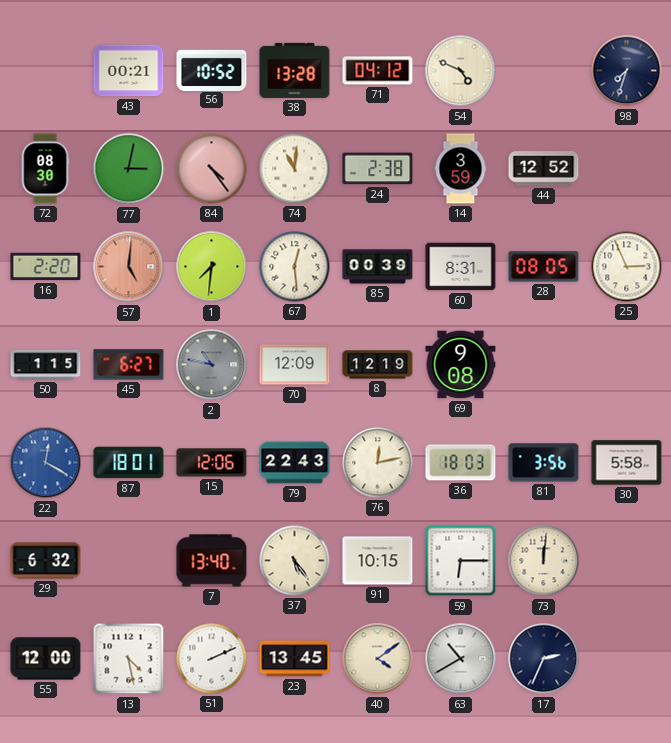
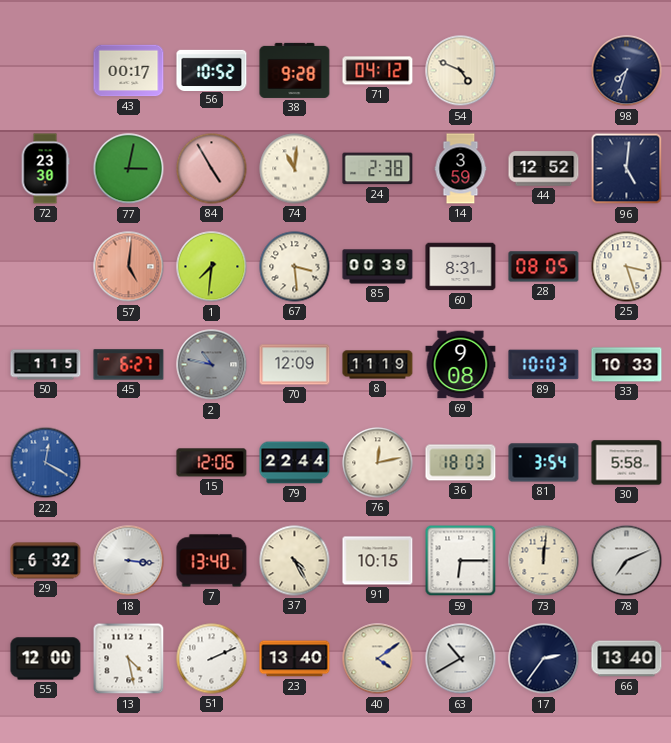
43: 00:21 -> 00:17 (129, 71)
38: 13:28 -> 9:28 (295, 70)
72: 08:30 -> 23:30 (45, 169)
84: 4:24 -> 4:55 (212, 169)
96: none -> 5:01 (627, 169)
16: 2:20 -> none (46, 267)
67: 12:29 -> 3:29 (295, 267)
25: 2:56 -> 3:27 (627, 267)
8: 12:19 -> 11:19 (378, 365)
89: none -> 10:03 (544, 365)
33: none -> 10:33 (627, 365)
87: 18:01 -> none (129, 463)
79: 22:43 -> 22:44 (295, 463)
81: 3:56 -> 3:54 (544, 463)
18: none -> 3:16 (129, 561)
37: 5:24 -> 4:25 (295, 561)
78: none -> 7:11 (627, 561)
23: 13:45 -> 13:40 (295, 659)
17: 2:34 -> 2:36 (544, 659)
66: none -> 13:40 (627, 659)
